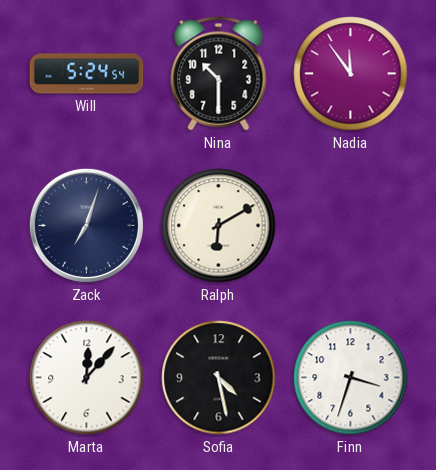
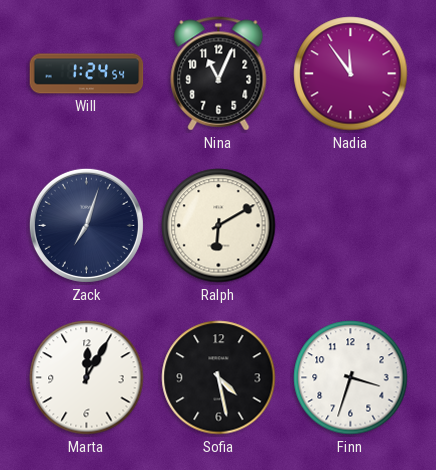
Will: 5:24 -> 1:24 (87, 74)
Nina: 10:30 -> 11:04 (219, 74)
Marta: 12:07 -> 12:05 (87, 378)
